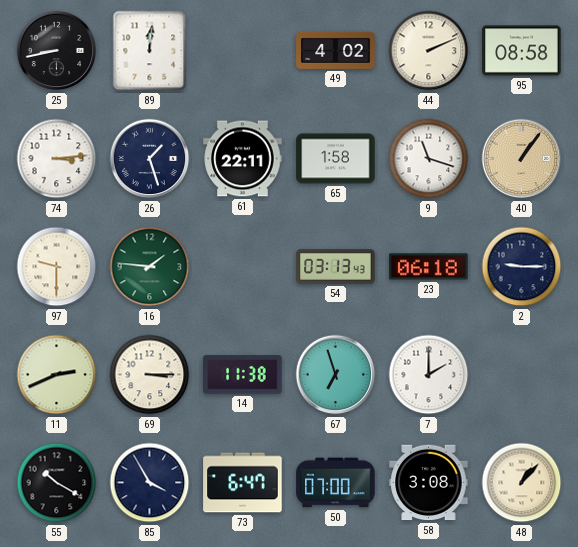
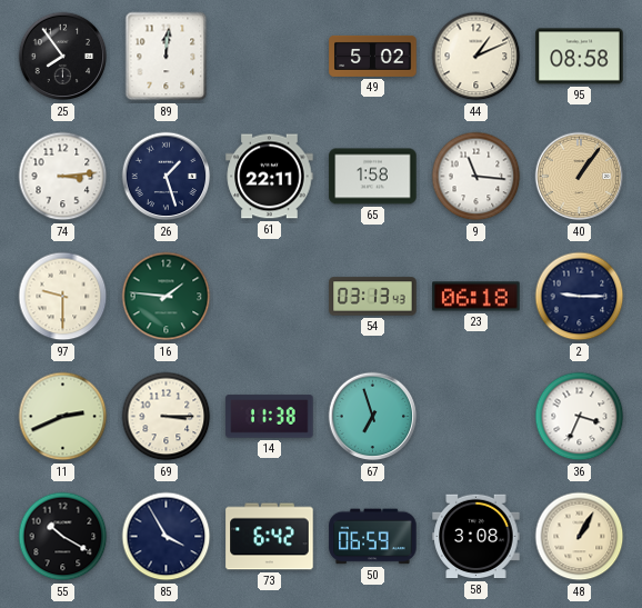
25: 8:43 -> 7:54 (63, 57)
49: 4:02 -> 5:02 (373, 56)
44: 2:11 -> 1:11 (477, 57)
9: 11:18 -> 11:16 (477, 177)
7: 2:00 -> none (429, 375)
36: none -> 3:34 (580, 417)
73: 6:47 -> 6:42 (270, 537)
50: 07:00 -> 06:59 (373, 537)
48: 1:07 -> 1:05 (580, 537)
